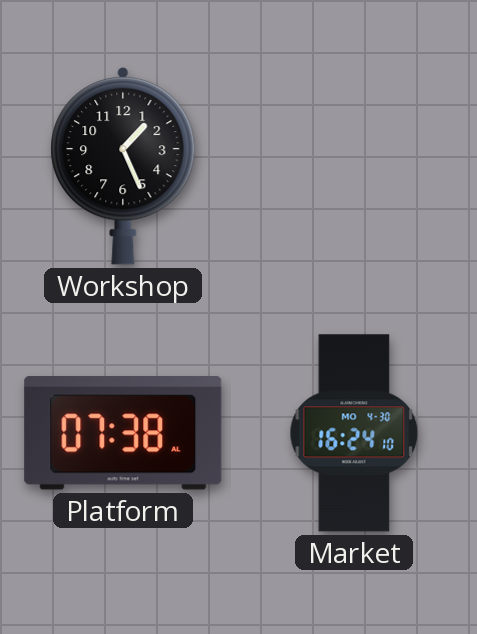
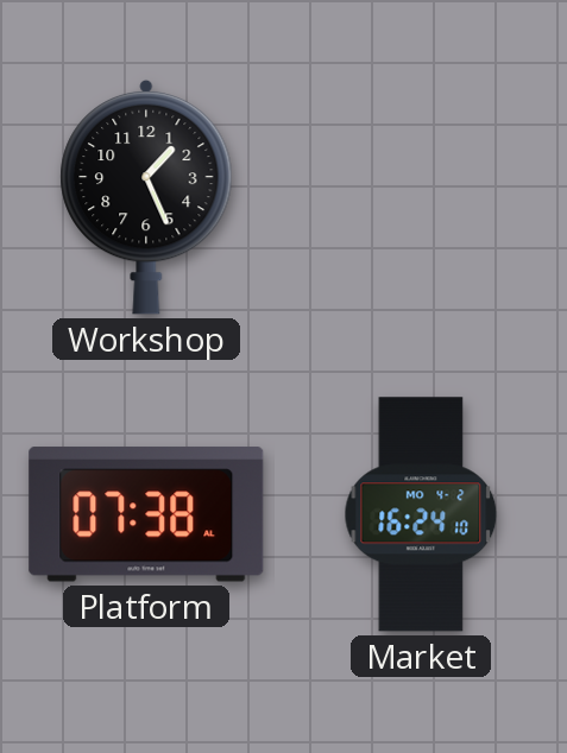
Market date: MO 4-30 -> MO 4-2 (421, 514)
